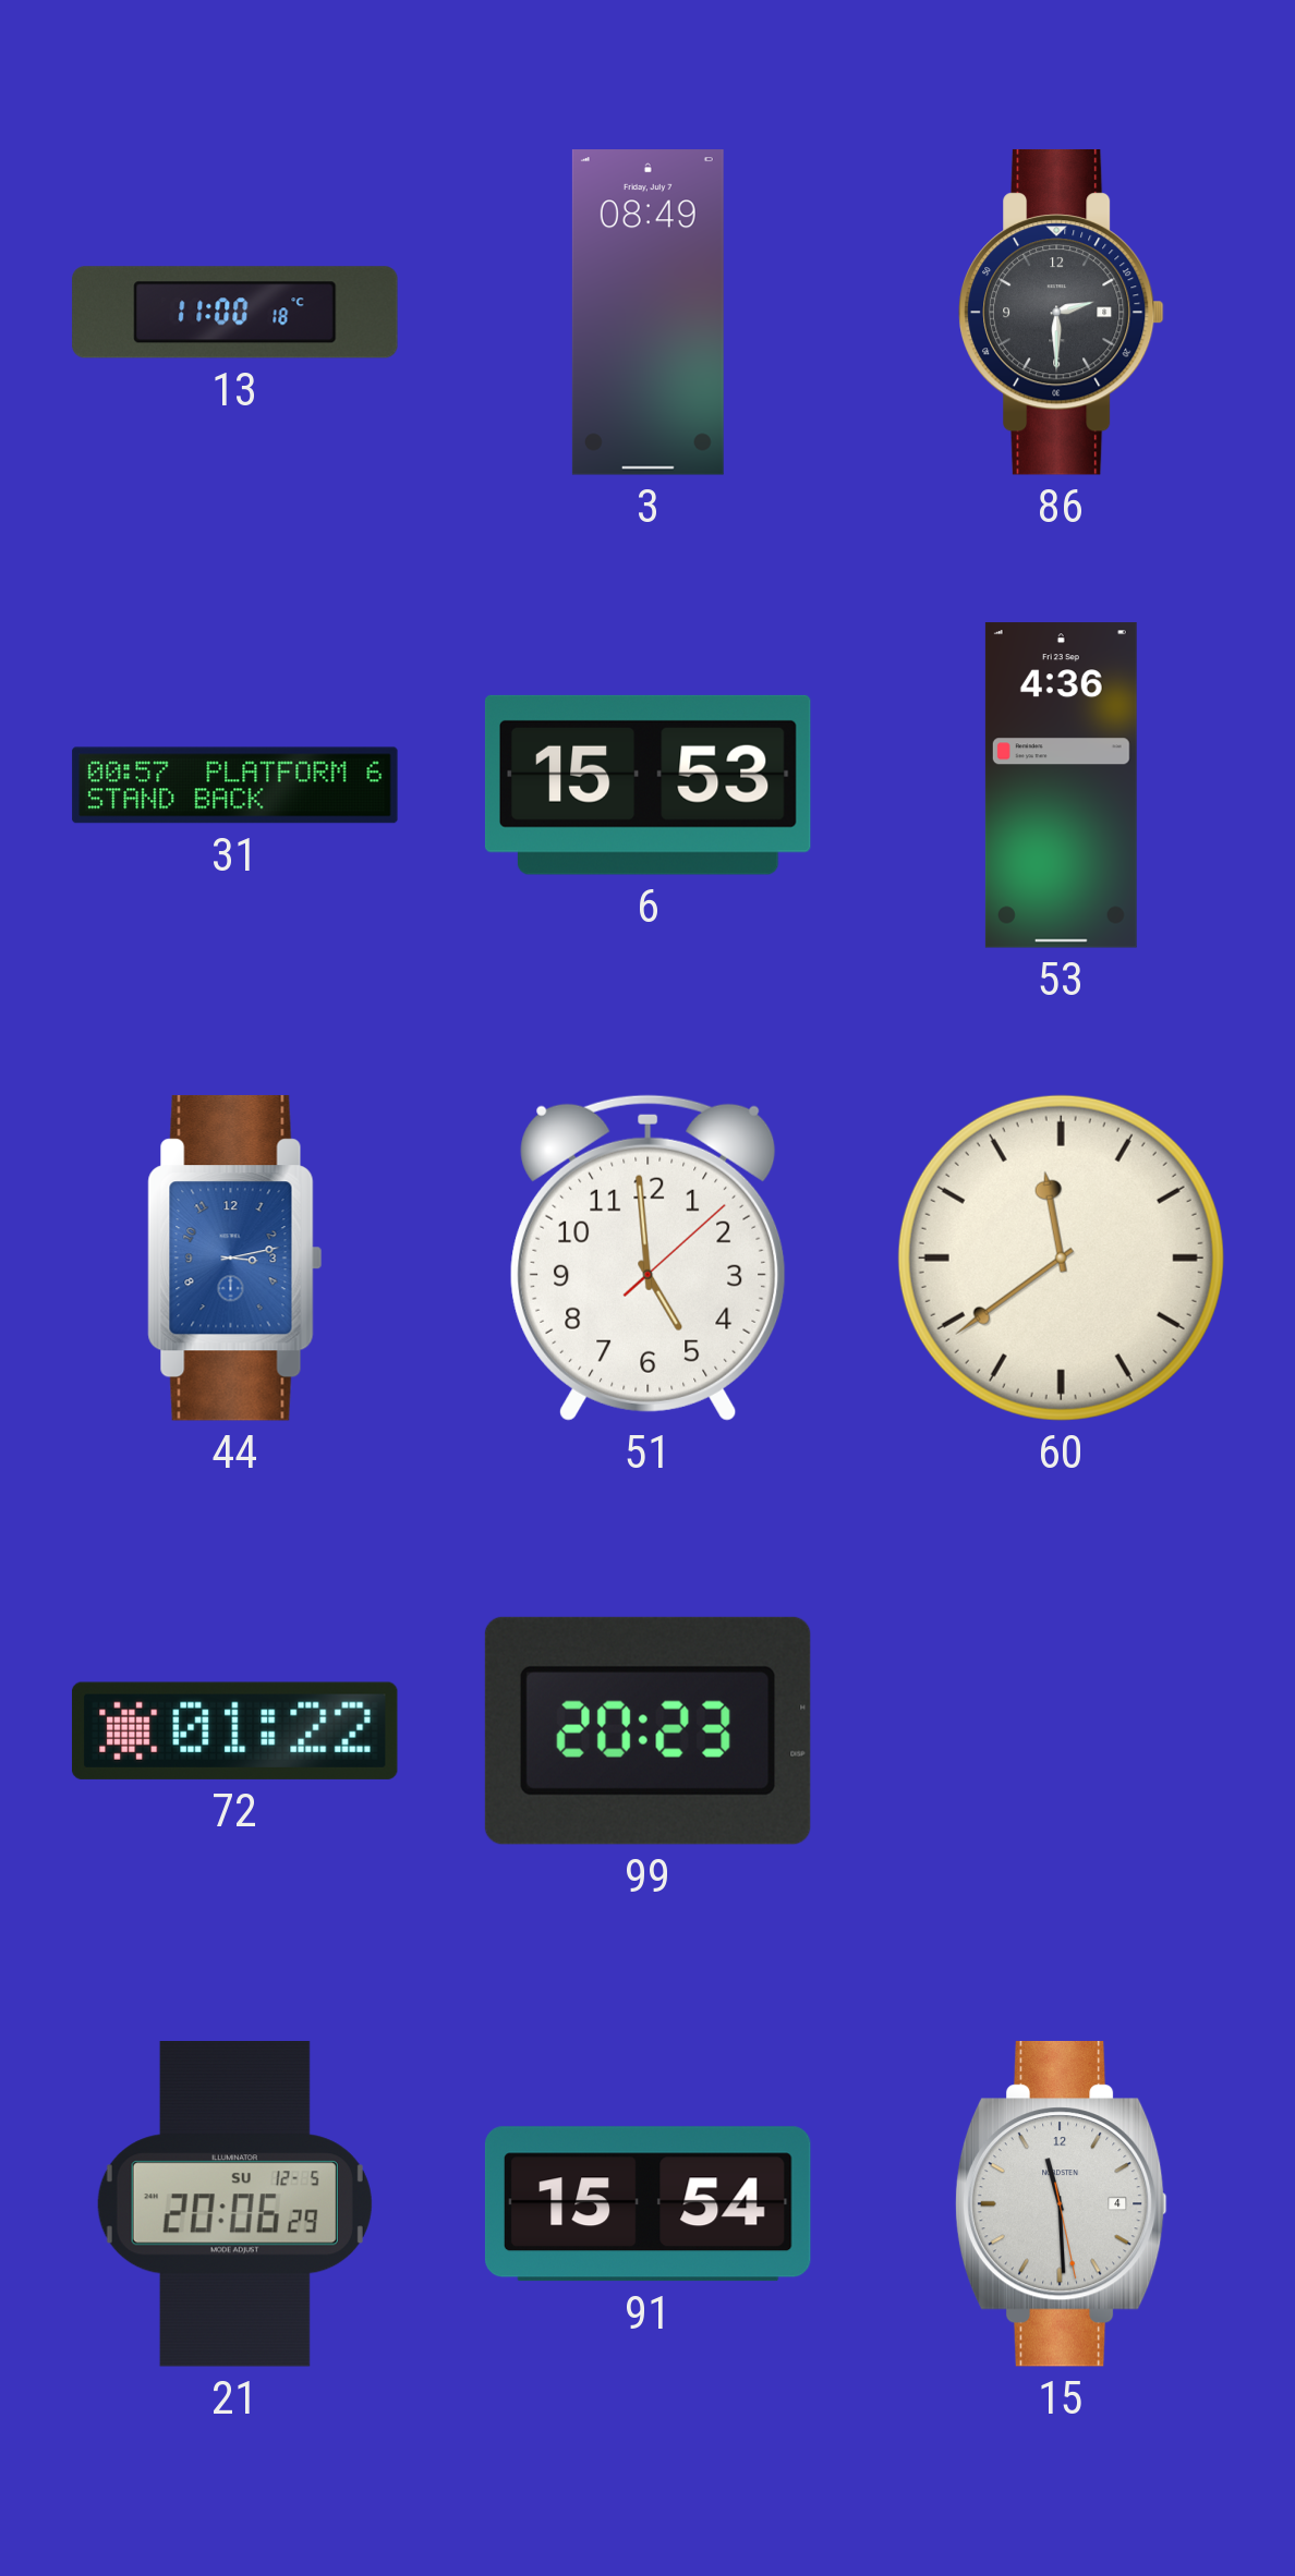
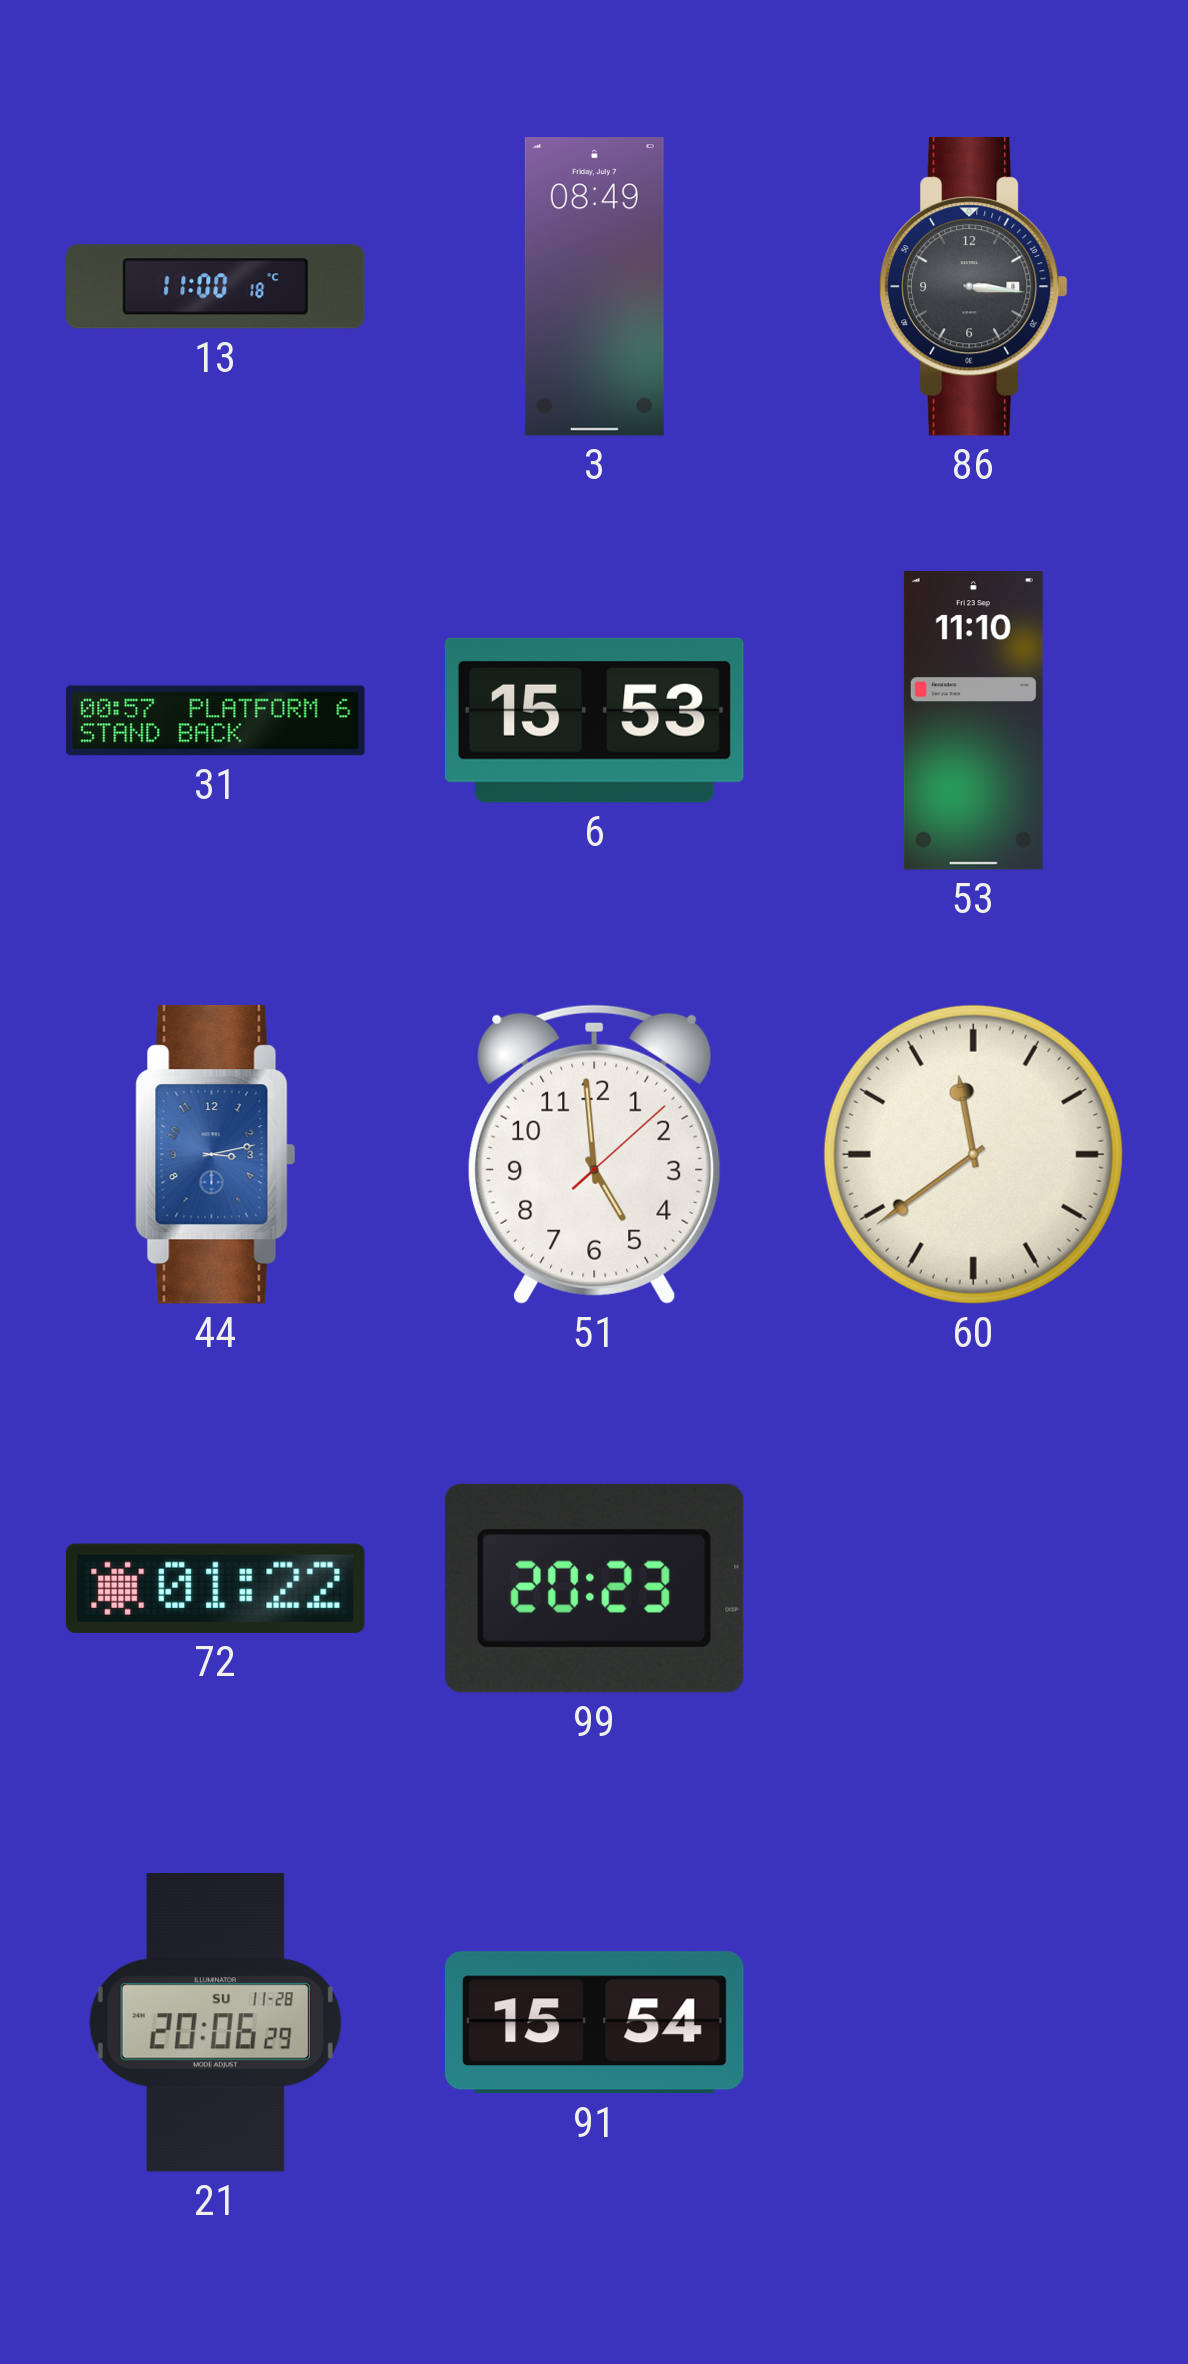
86: 2:30 -> 3:16 (974, 286)
53: 4:36 -> 11:10 (973, 721)
21 date: SU 12-5 -> SU 11-28 (215, 2023)
15: 11:29 -> none (1061, 2203)
